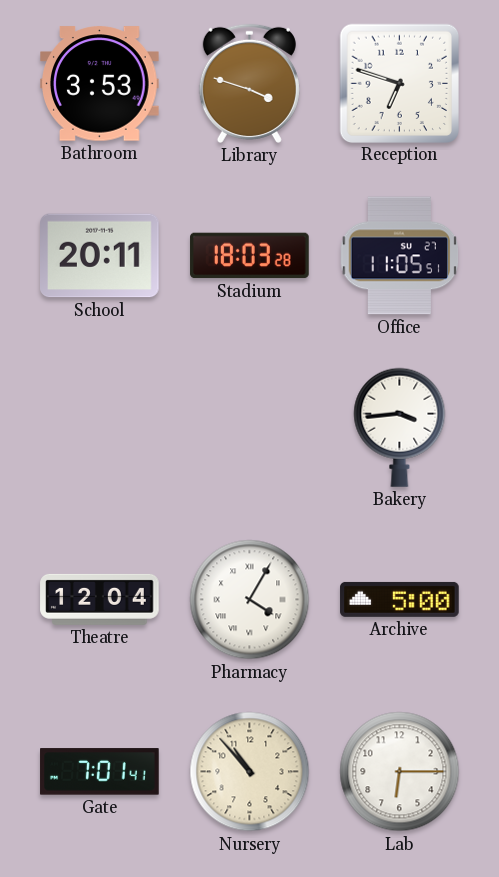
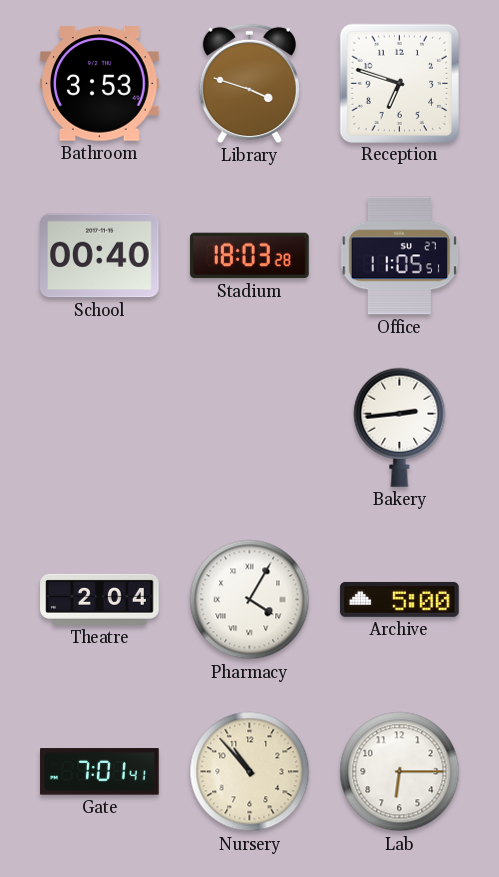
School: 20:11 -> 00:40 (100, 256)
Bakery: 3:44 -> 2:44 (400, 427)
Theatre: 12:04 -> 2:04 (100, 599)
